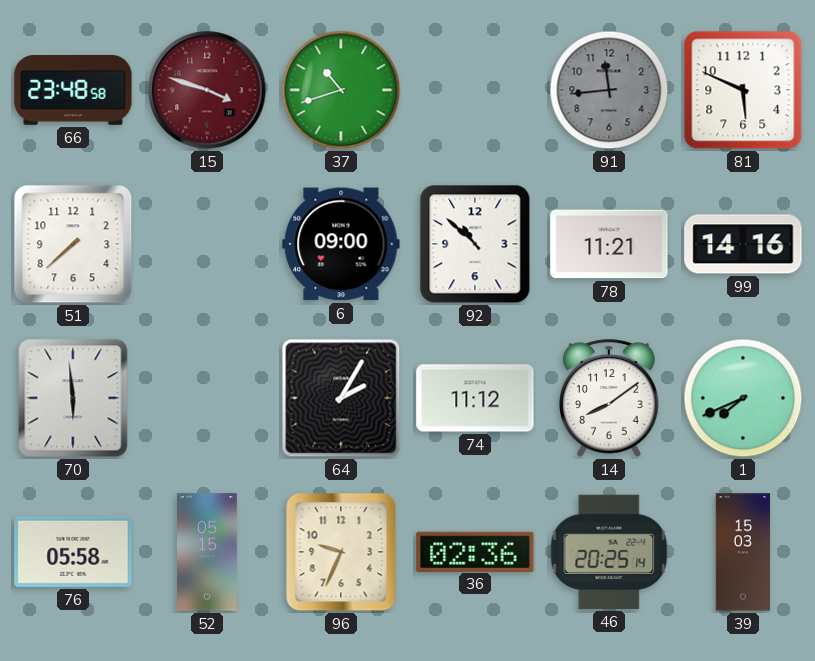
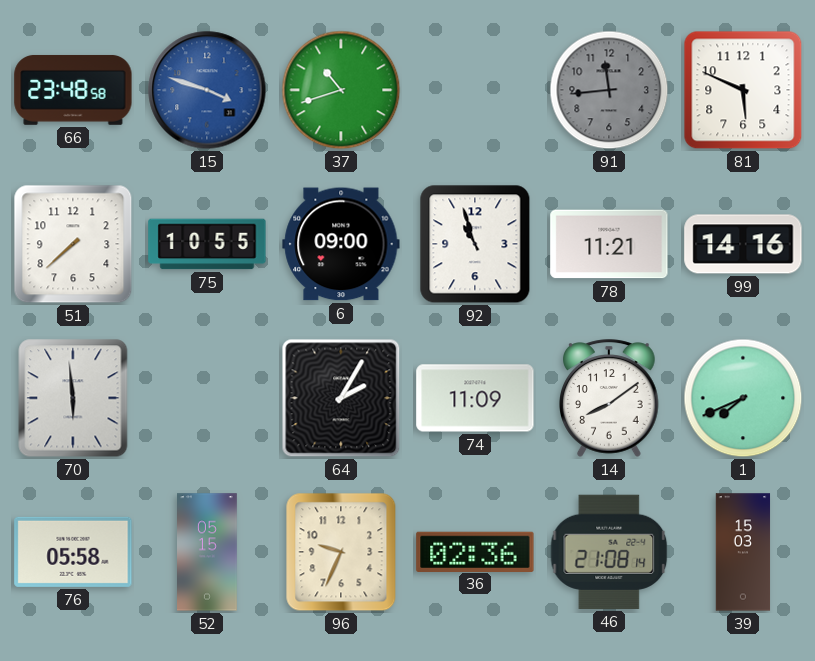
15 dial: burgundy -> blue (207, 90)
75: none -> 10:55 (207, 244)
92: 10:52 -> 10:57 (475, 244)
74: 11:12 -> 11:09 (475, 398)
46: 20:25 -> 21:08 (609, 552)
